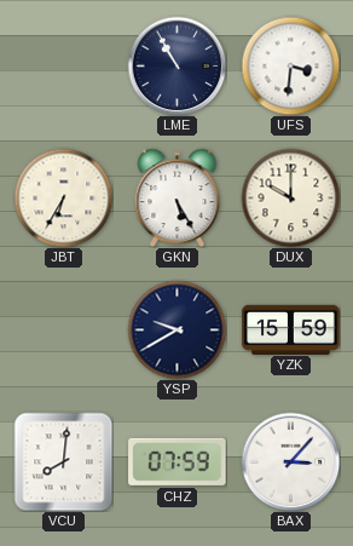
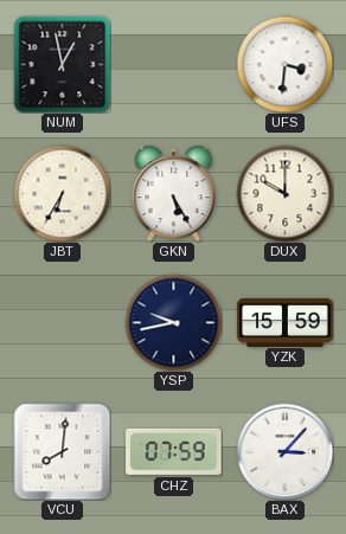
NUM: none -> 12:58 (62, 64)
LME: 10:55 -> none (176, 65)
YSP: 9:40 -> 9:43 (173, 322)
